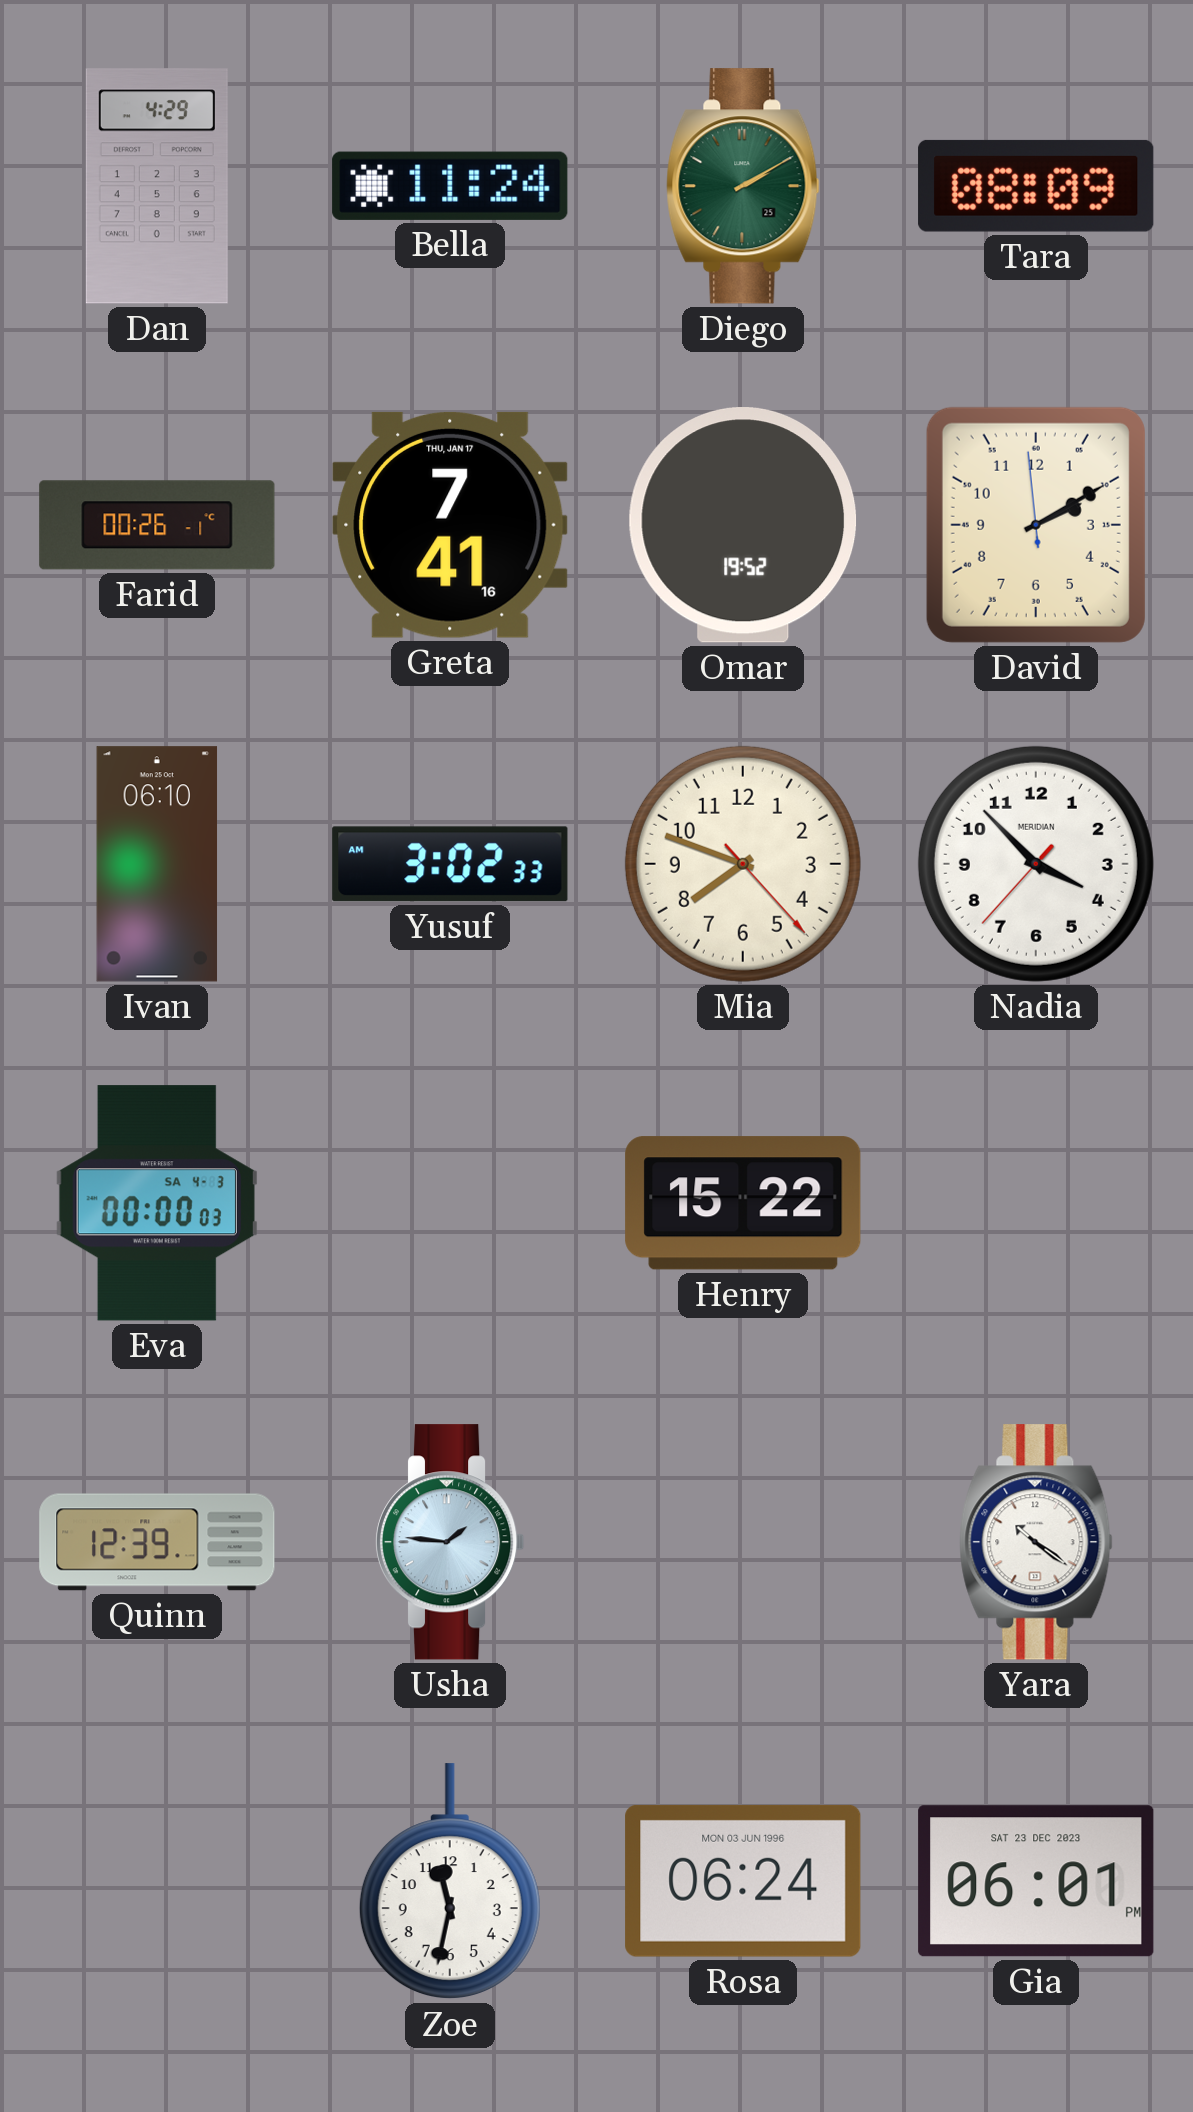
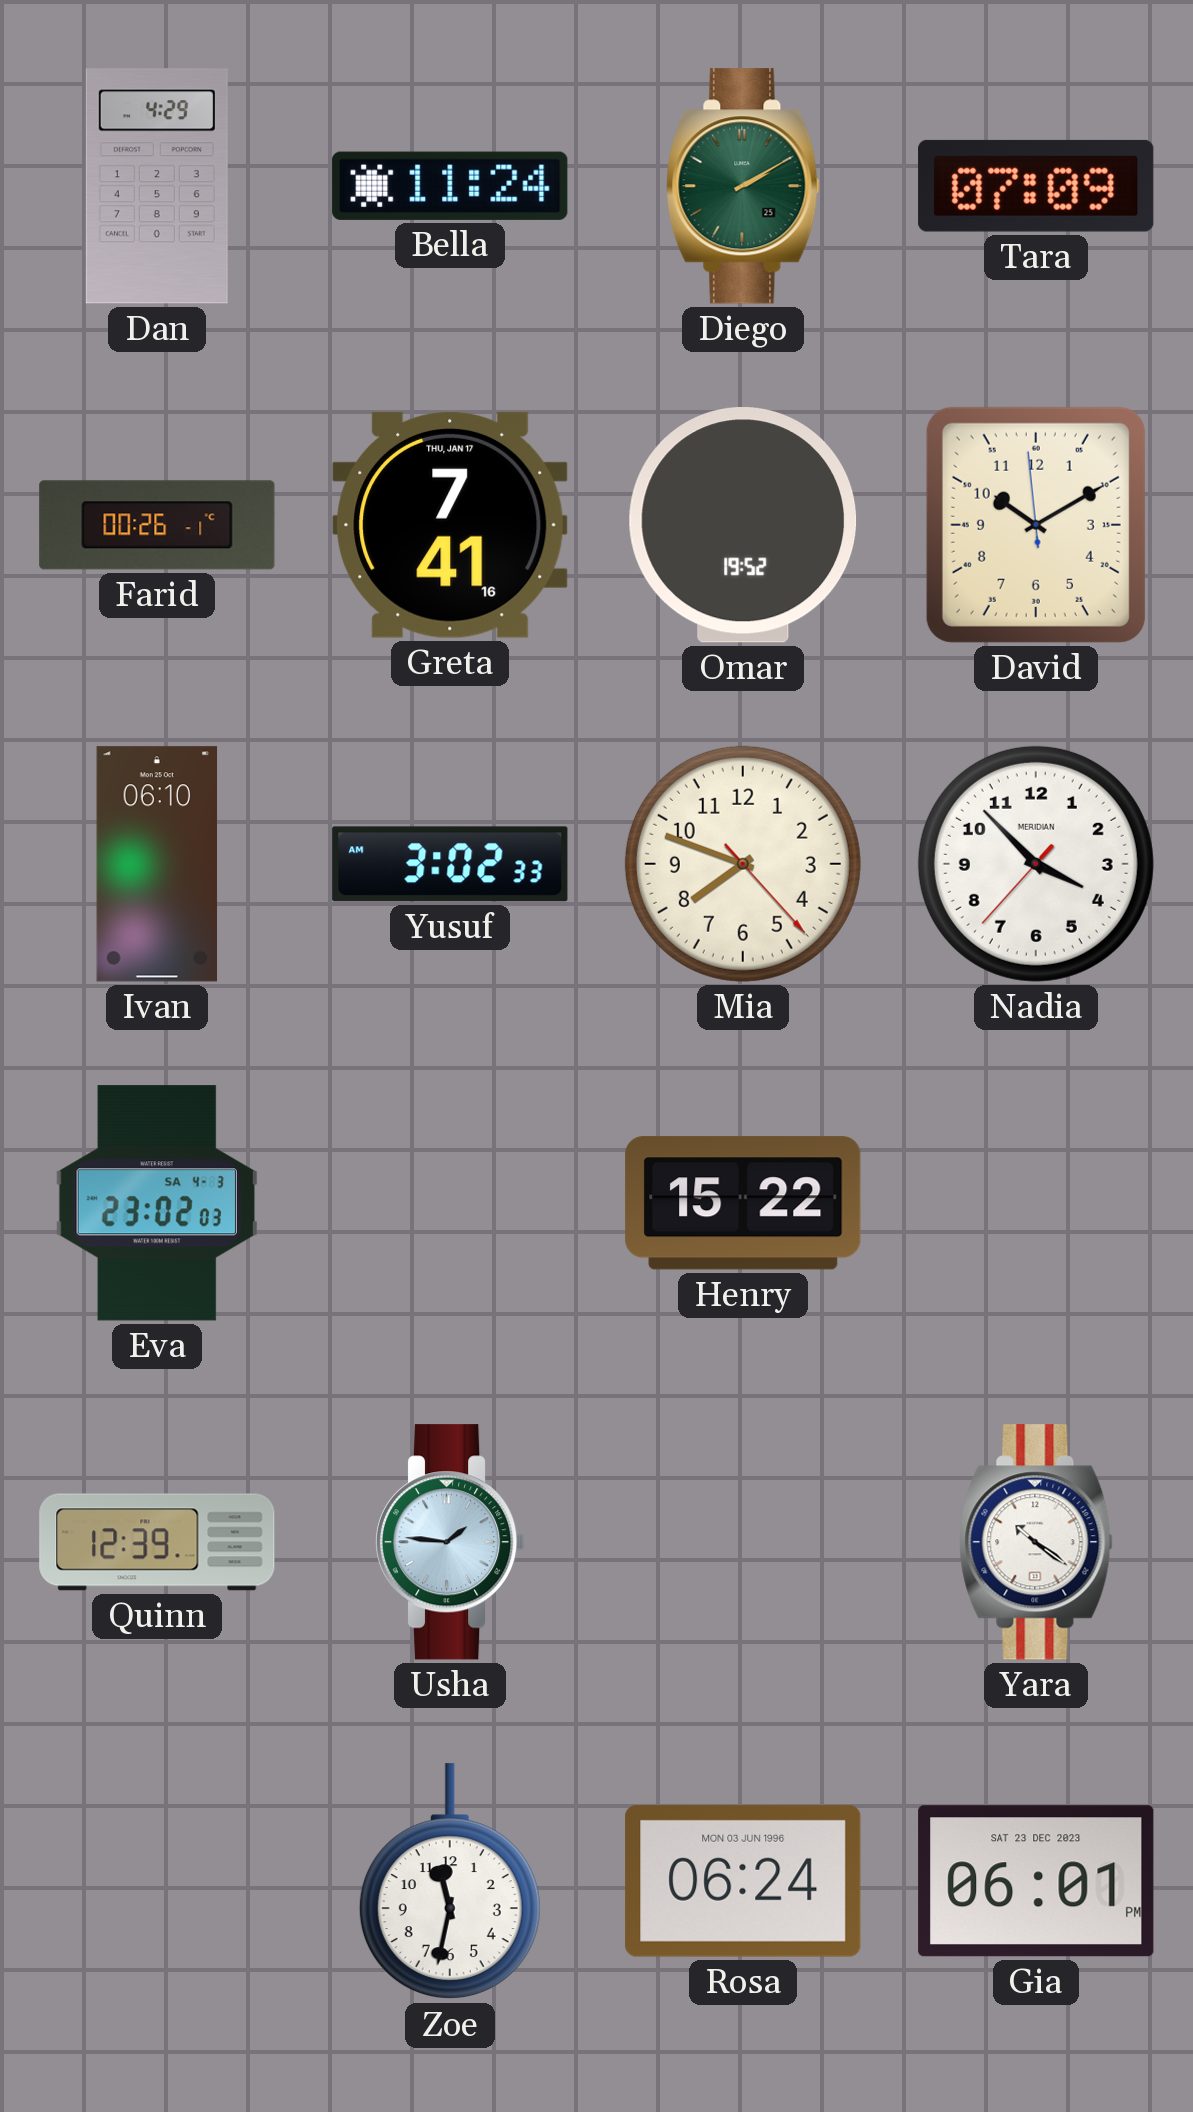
Tara: 08:09 -> 07:09 (1036, 186)
David: 2:09 -> 10:09 (1036, 525)
Eva: 00:00 -> 23:02 (157, 1203)
